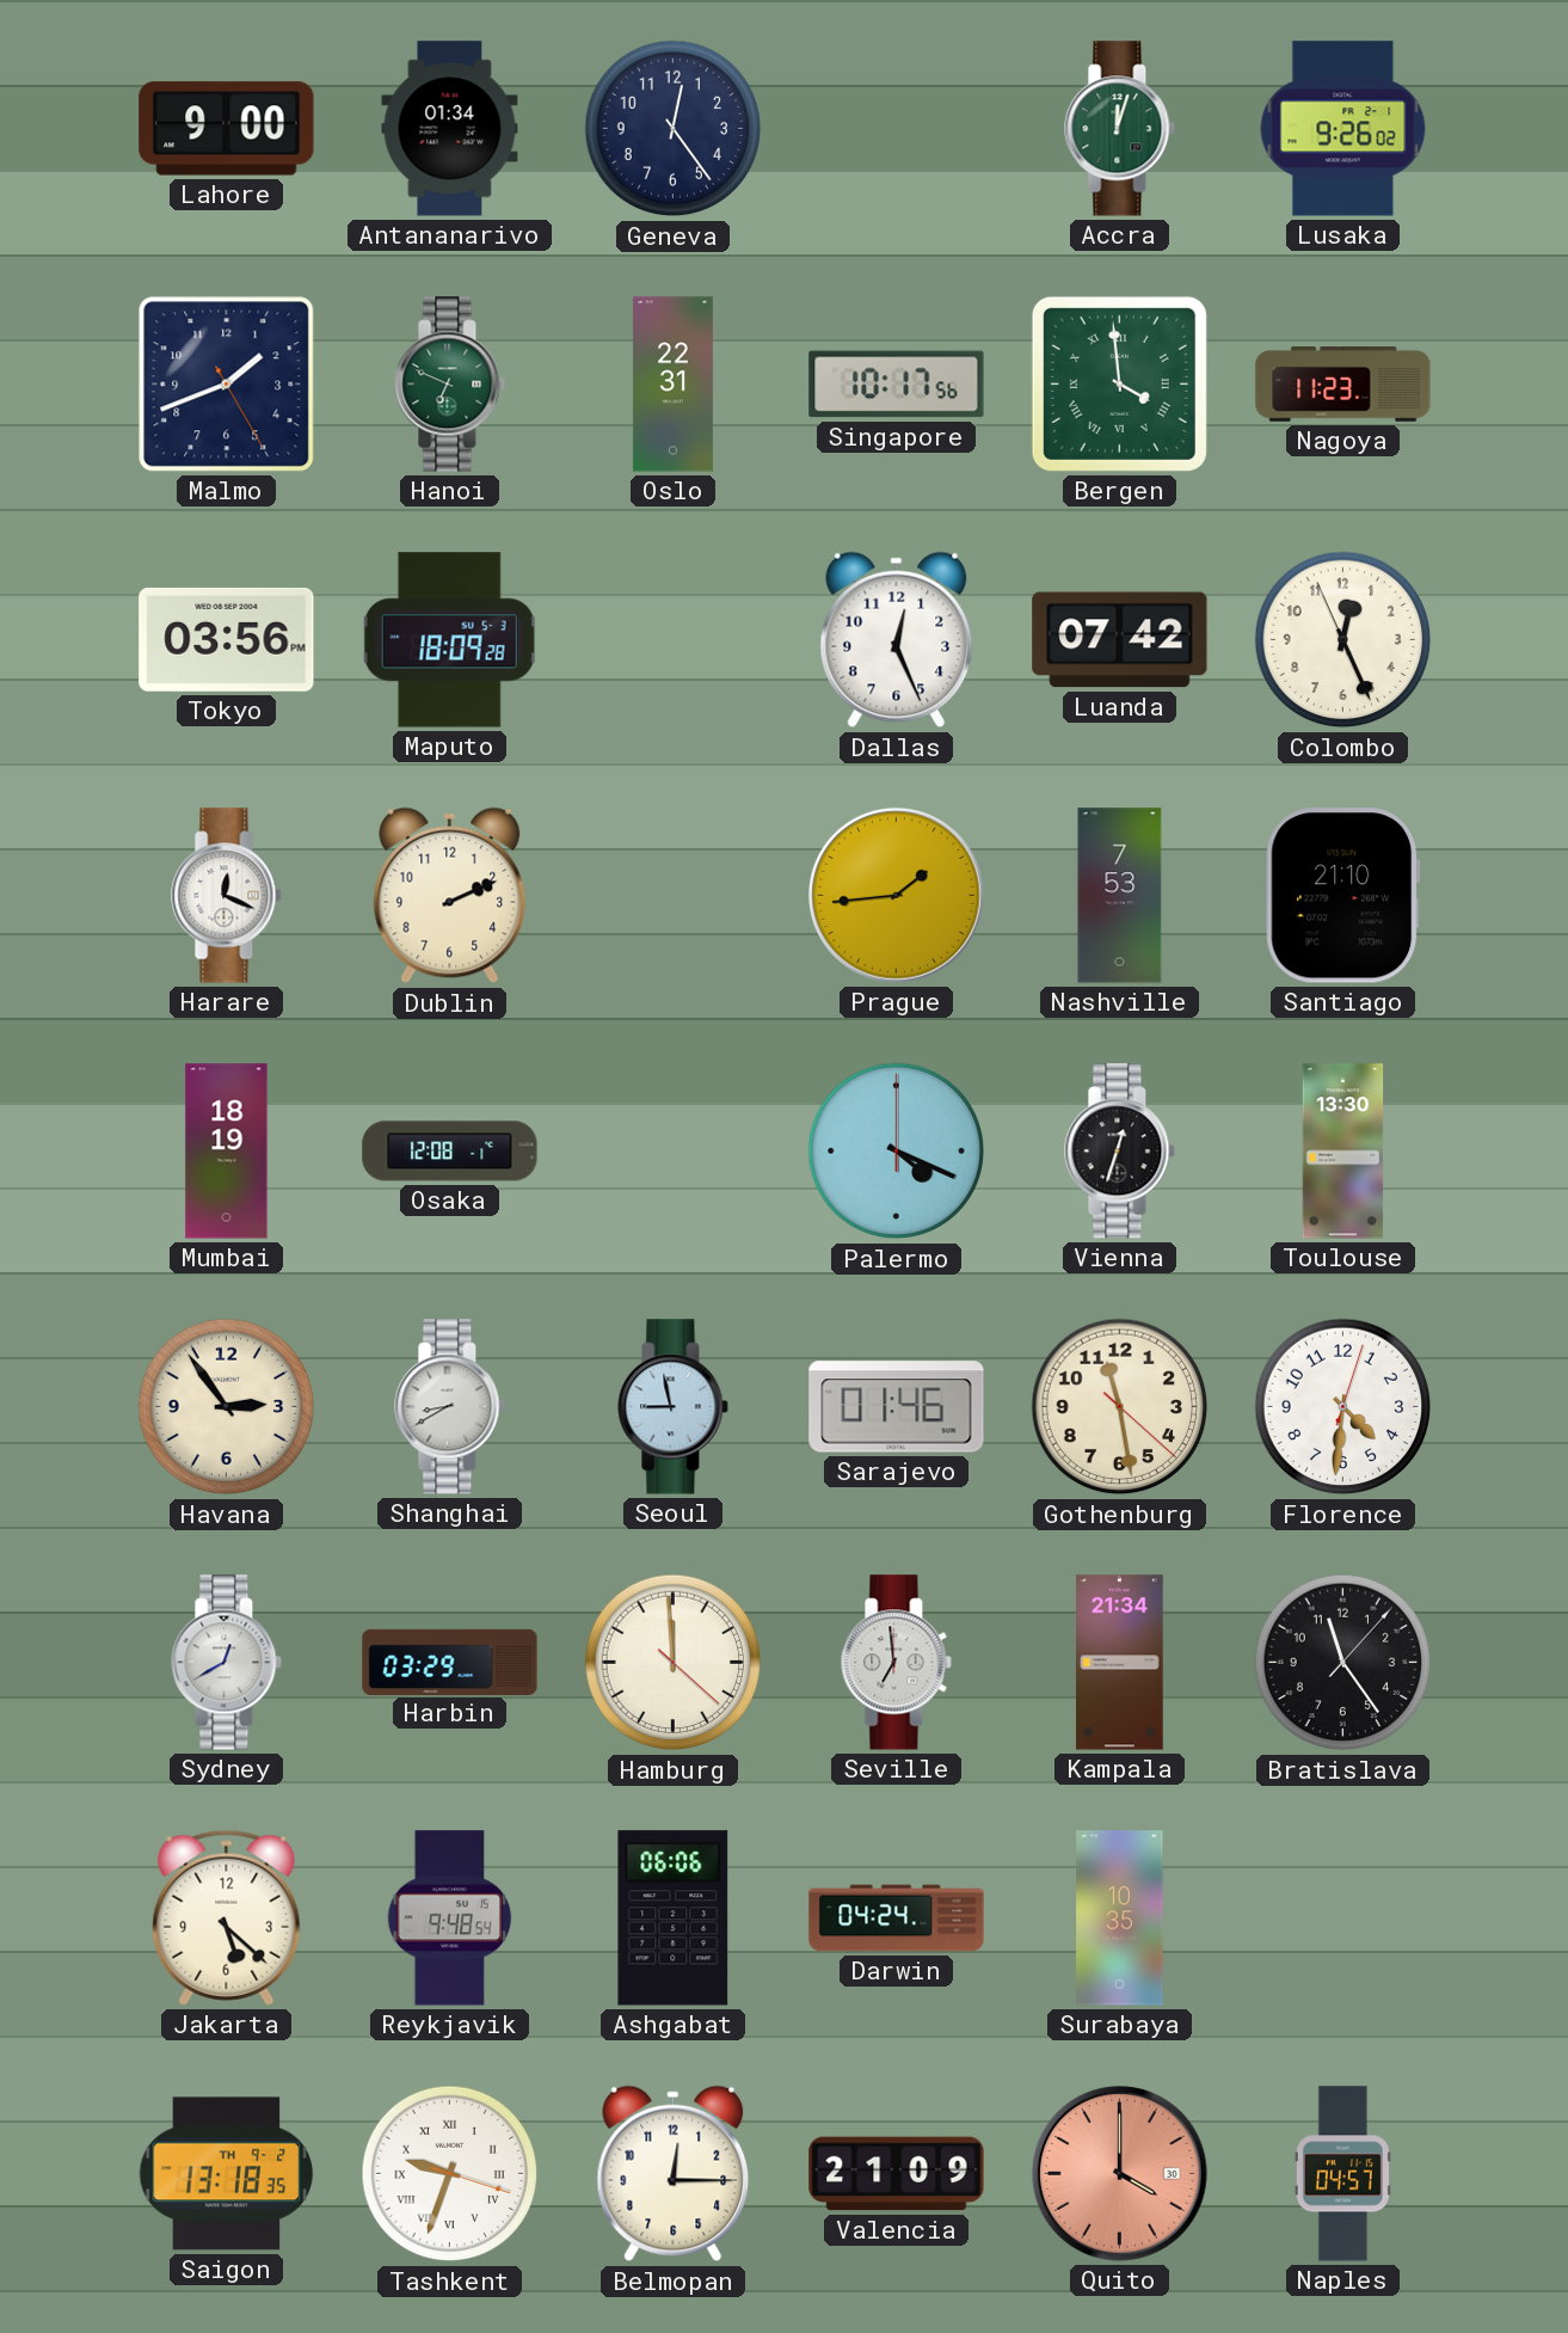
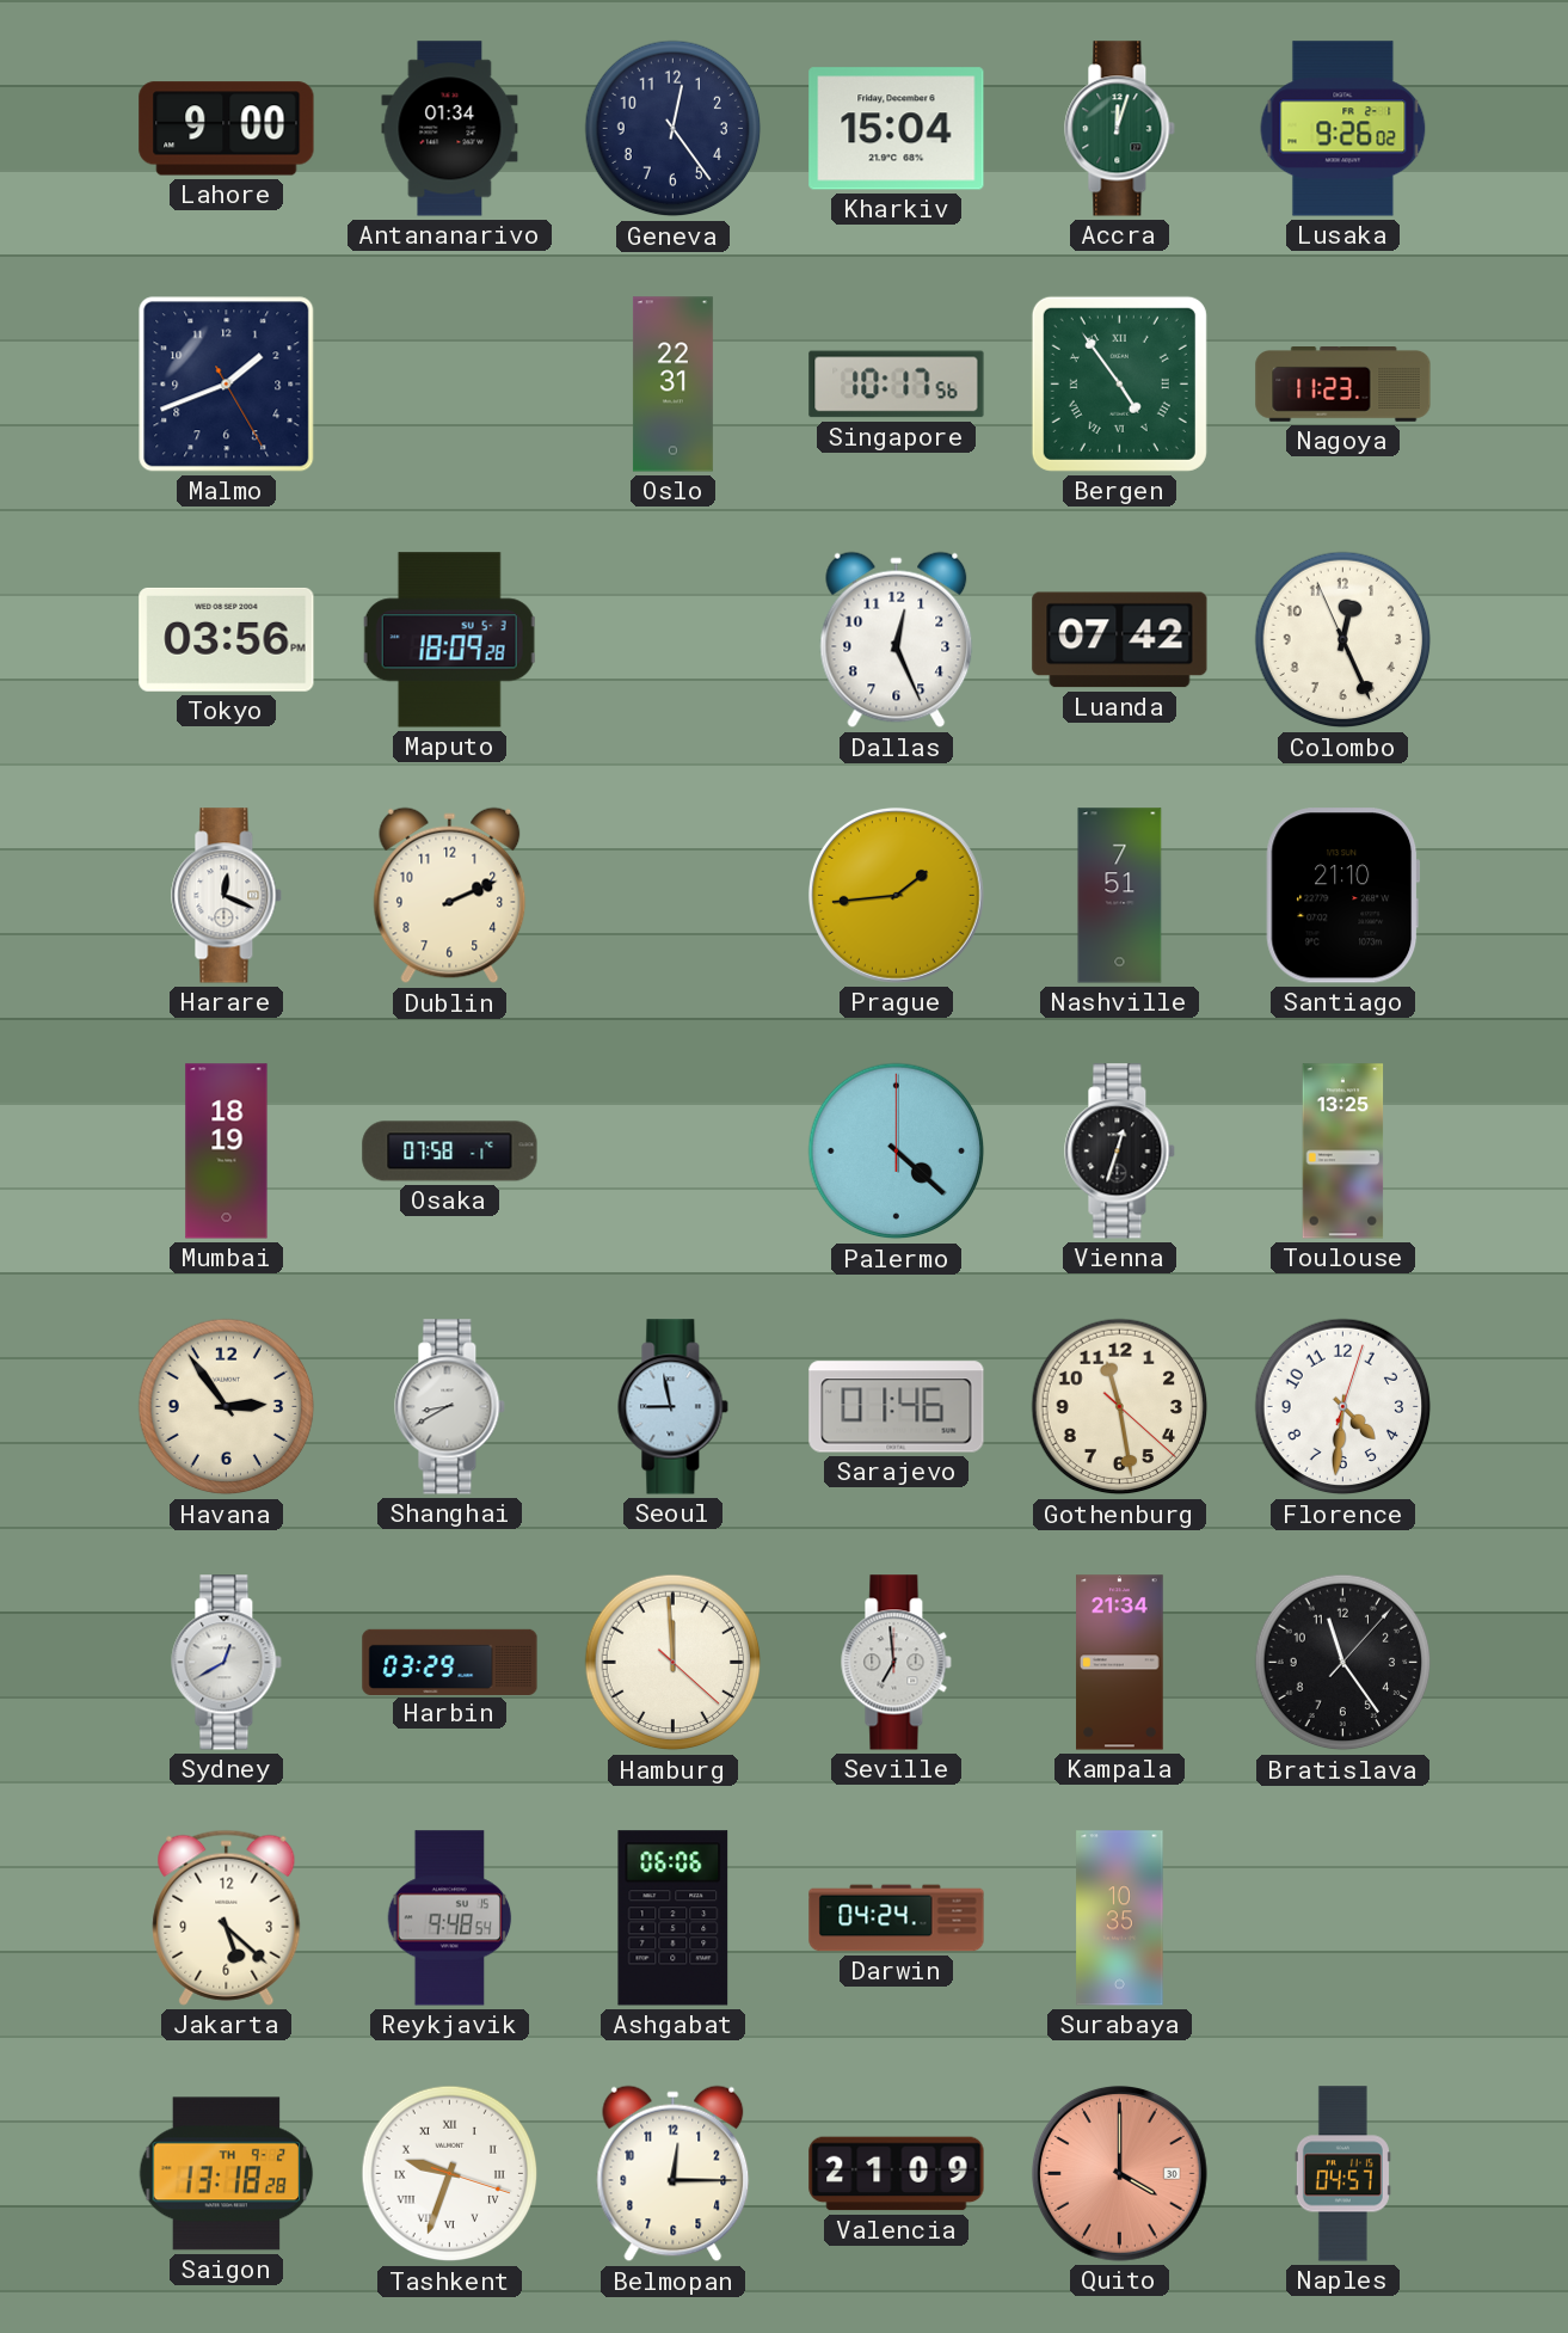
Kharkiv: none -> 15:04 (897, 129)
Hanoi: 6:49 -> none (450, 385)
Bergen: 3:59 -> 4:54 (1119, 383)
Nashville: 7:53 -> 7:51 (1120, 896)
Osaka: 12:08 -> 07:58 (450, 1152)
Palermo: 4:19 -> 4:22 (897, 1152)
Toulouse: 13:30 -> 13:25 (1343, 1152)
Saigon: 13:18:35 -> 13:18:28 (227, 2174)
